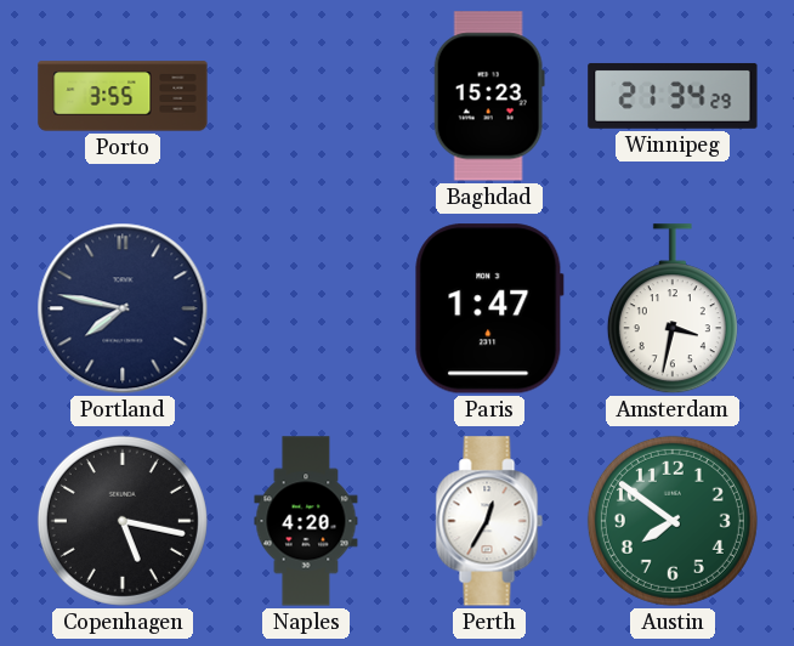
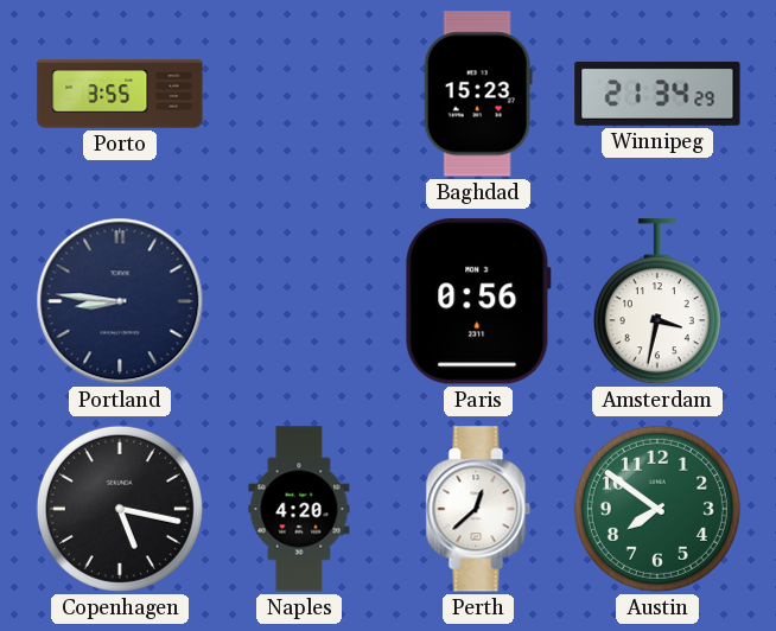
Portland: 7:47 -> 8:46 (120, 301)
Paris: 1:47 -> 0:56 (478, 301)
Perth: 12:35 -> 12:38 (478, 509)
